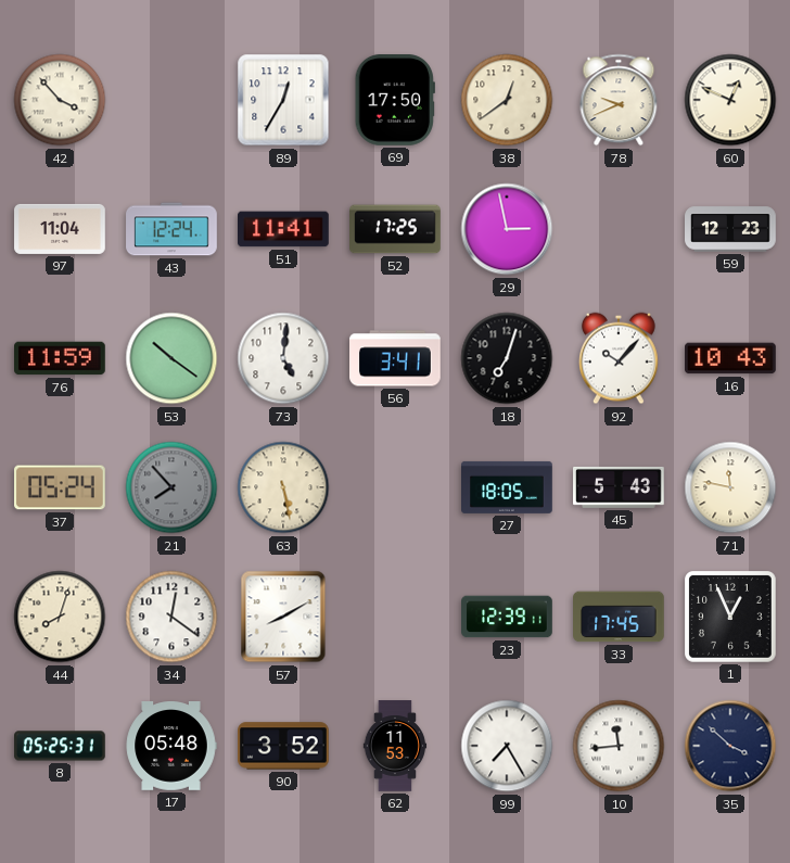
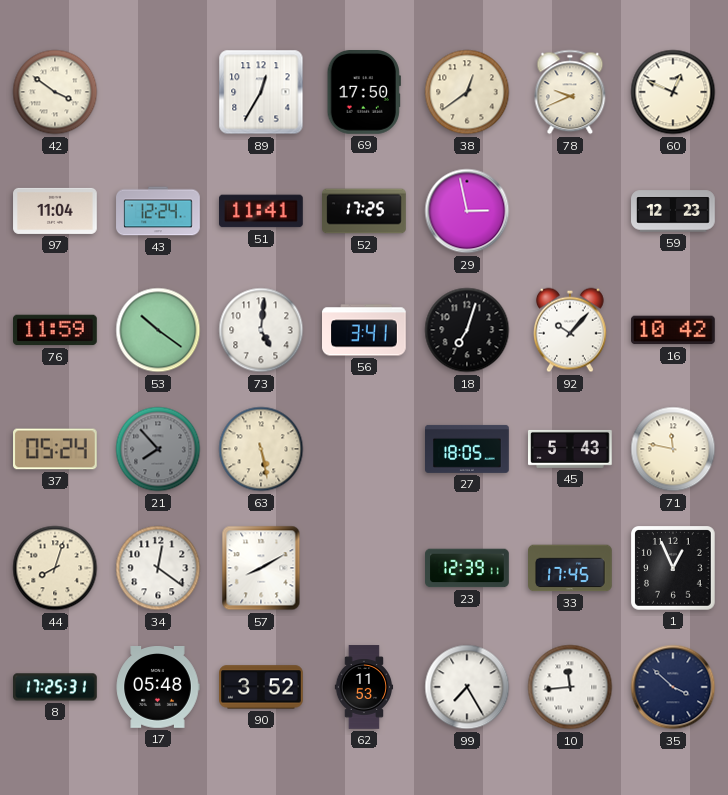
42: 3:53 -> 3:51 (55, 92)
16: 10:43 -> 10:42 (674, 330)
8: 05:25 -> 17:25 (56, 687)
